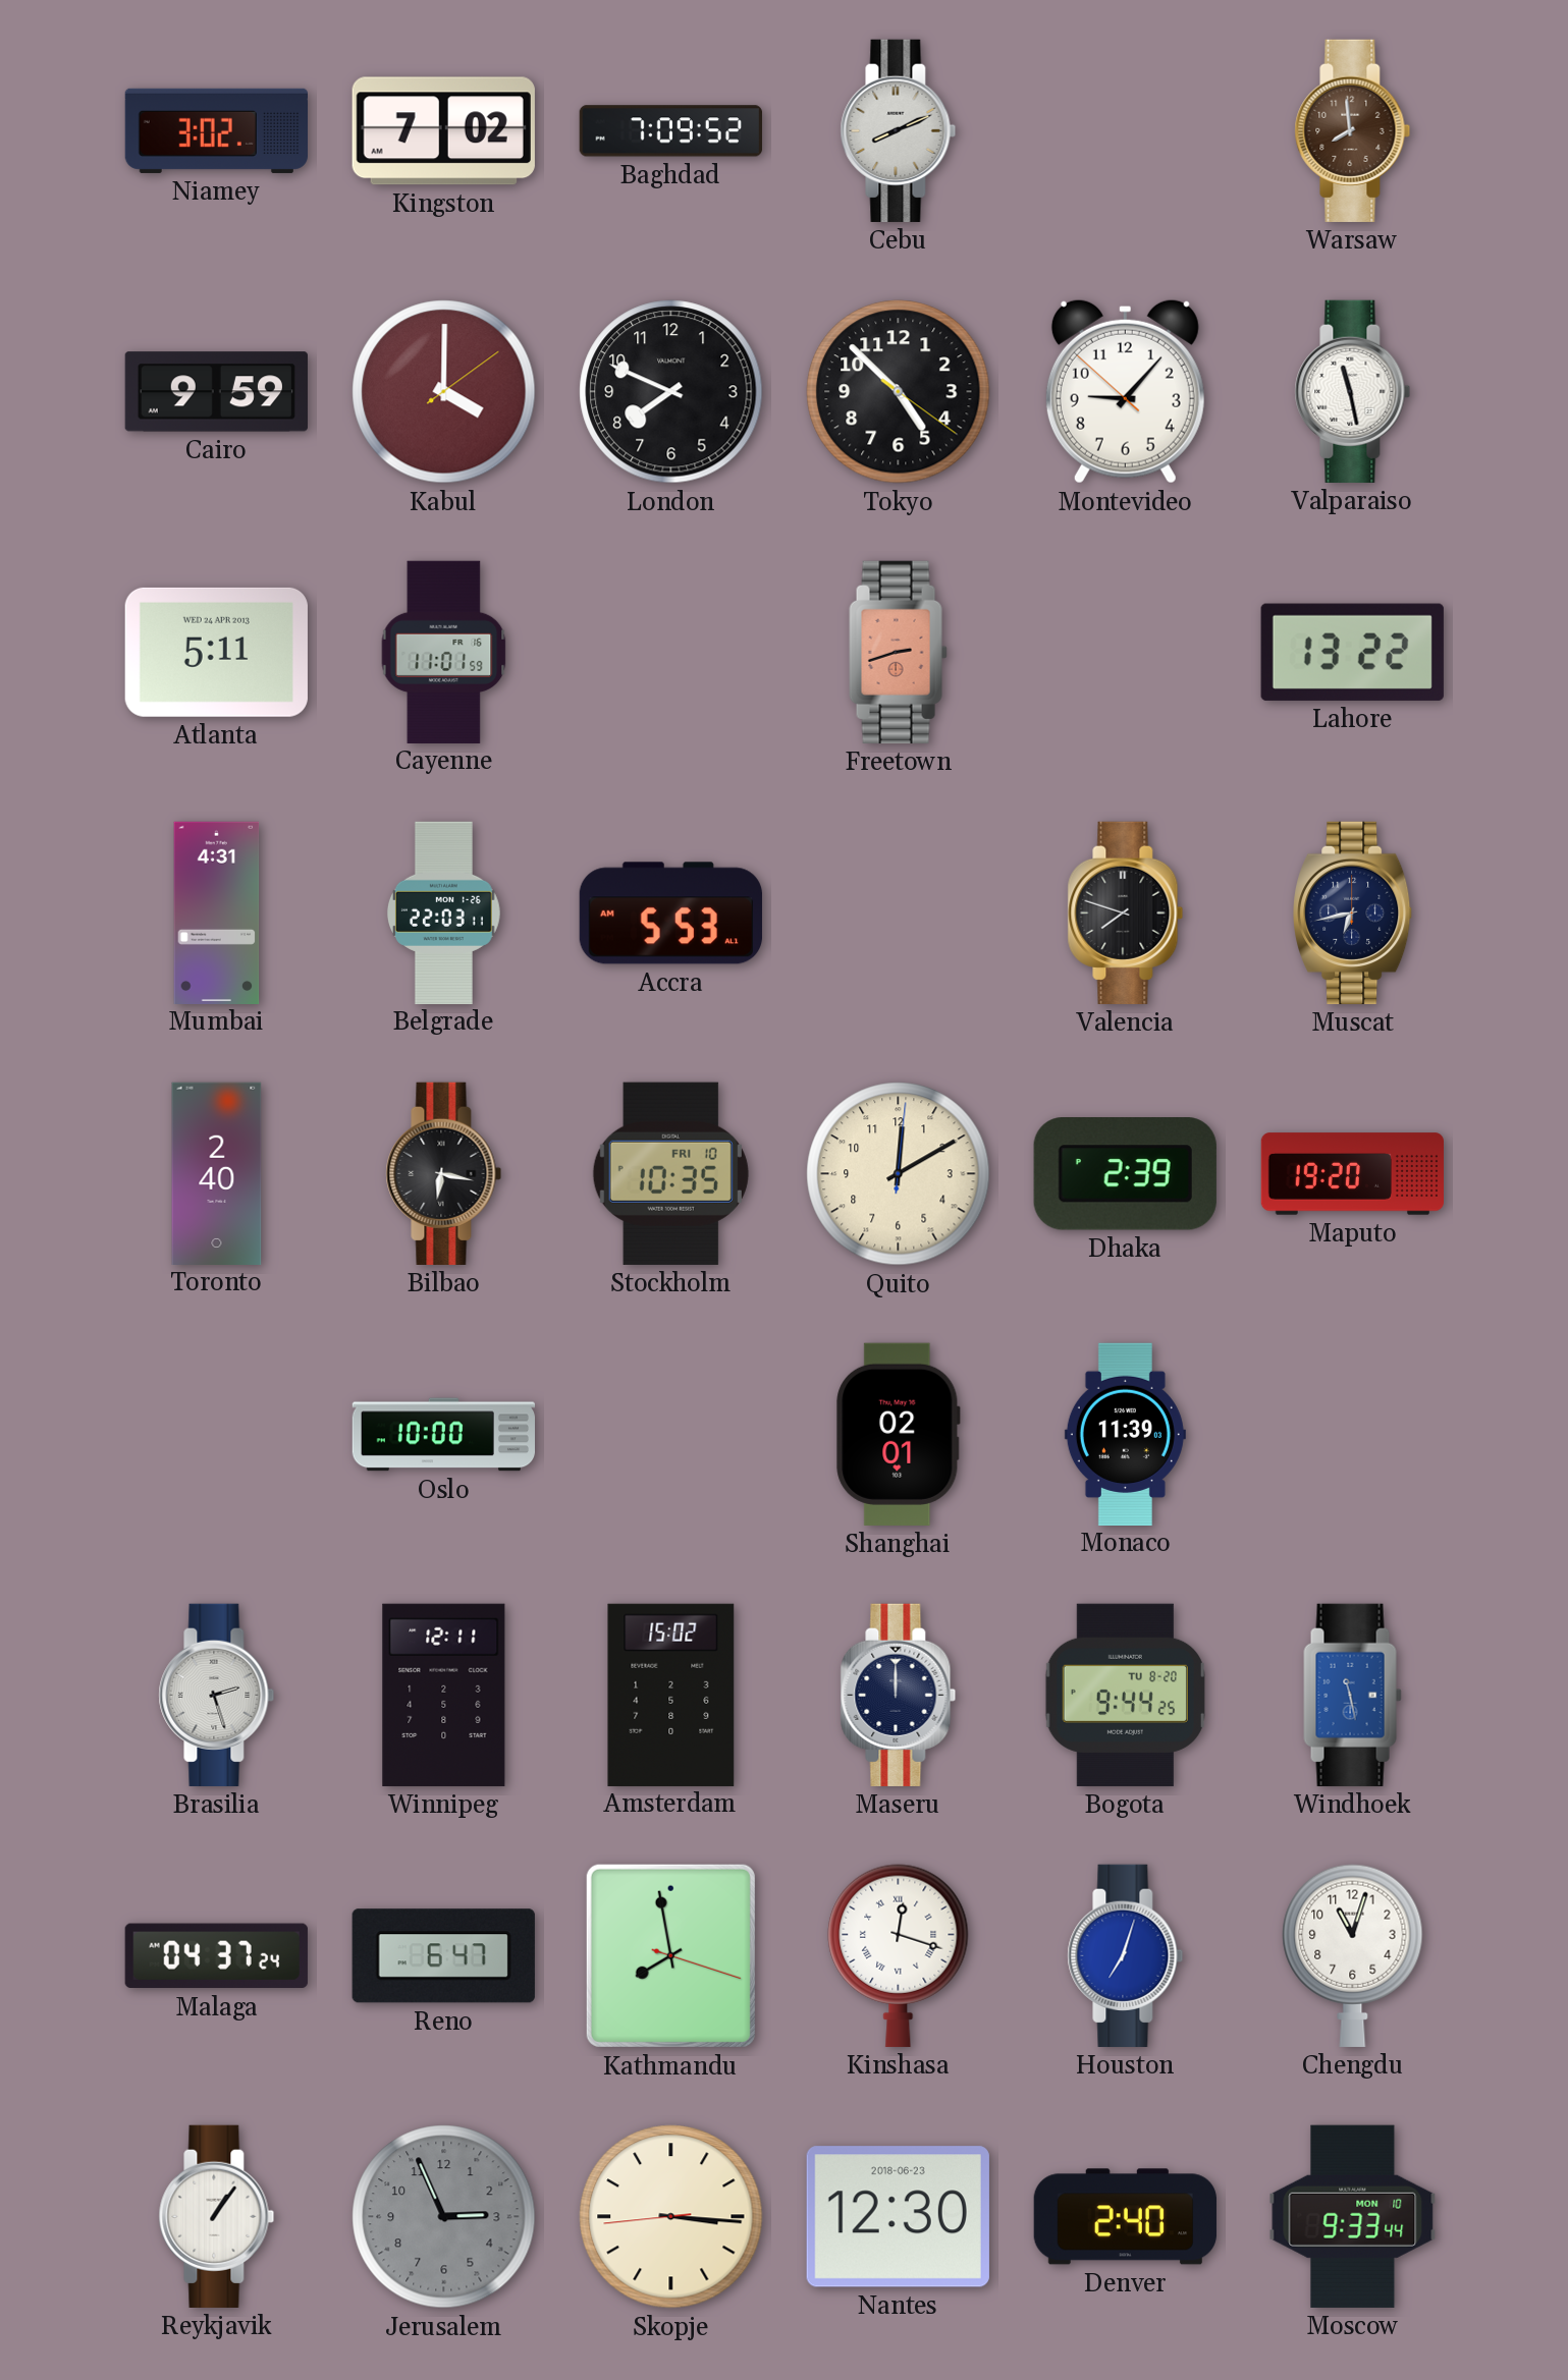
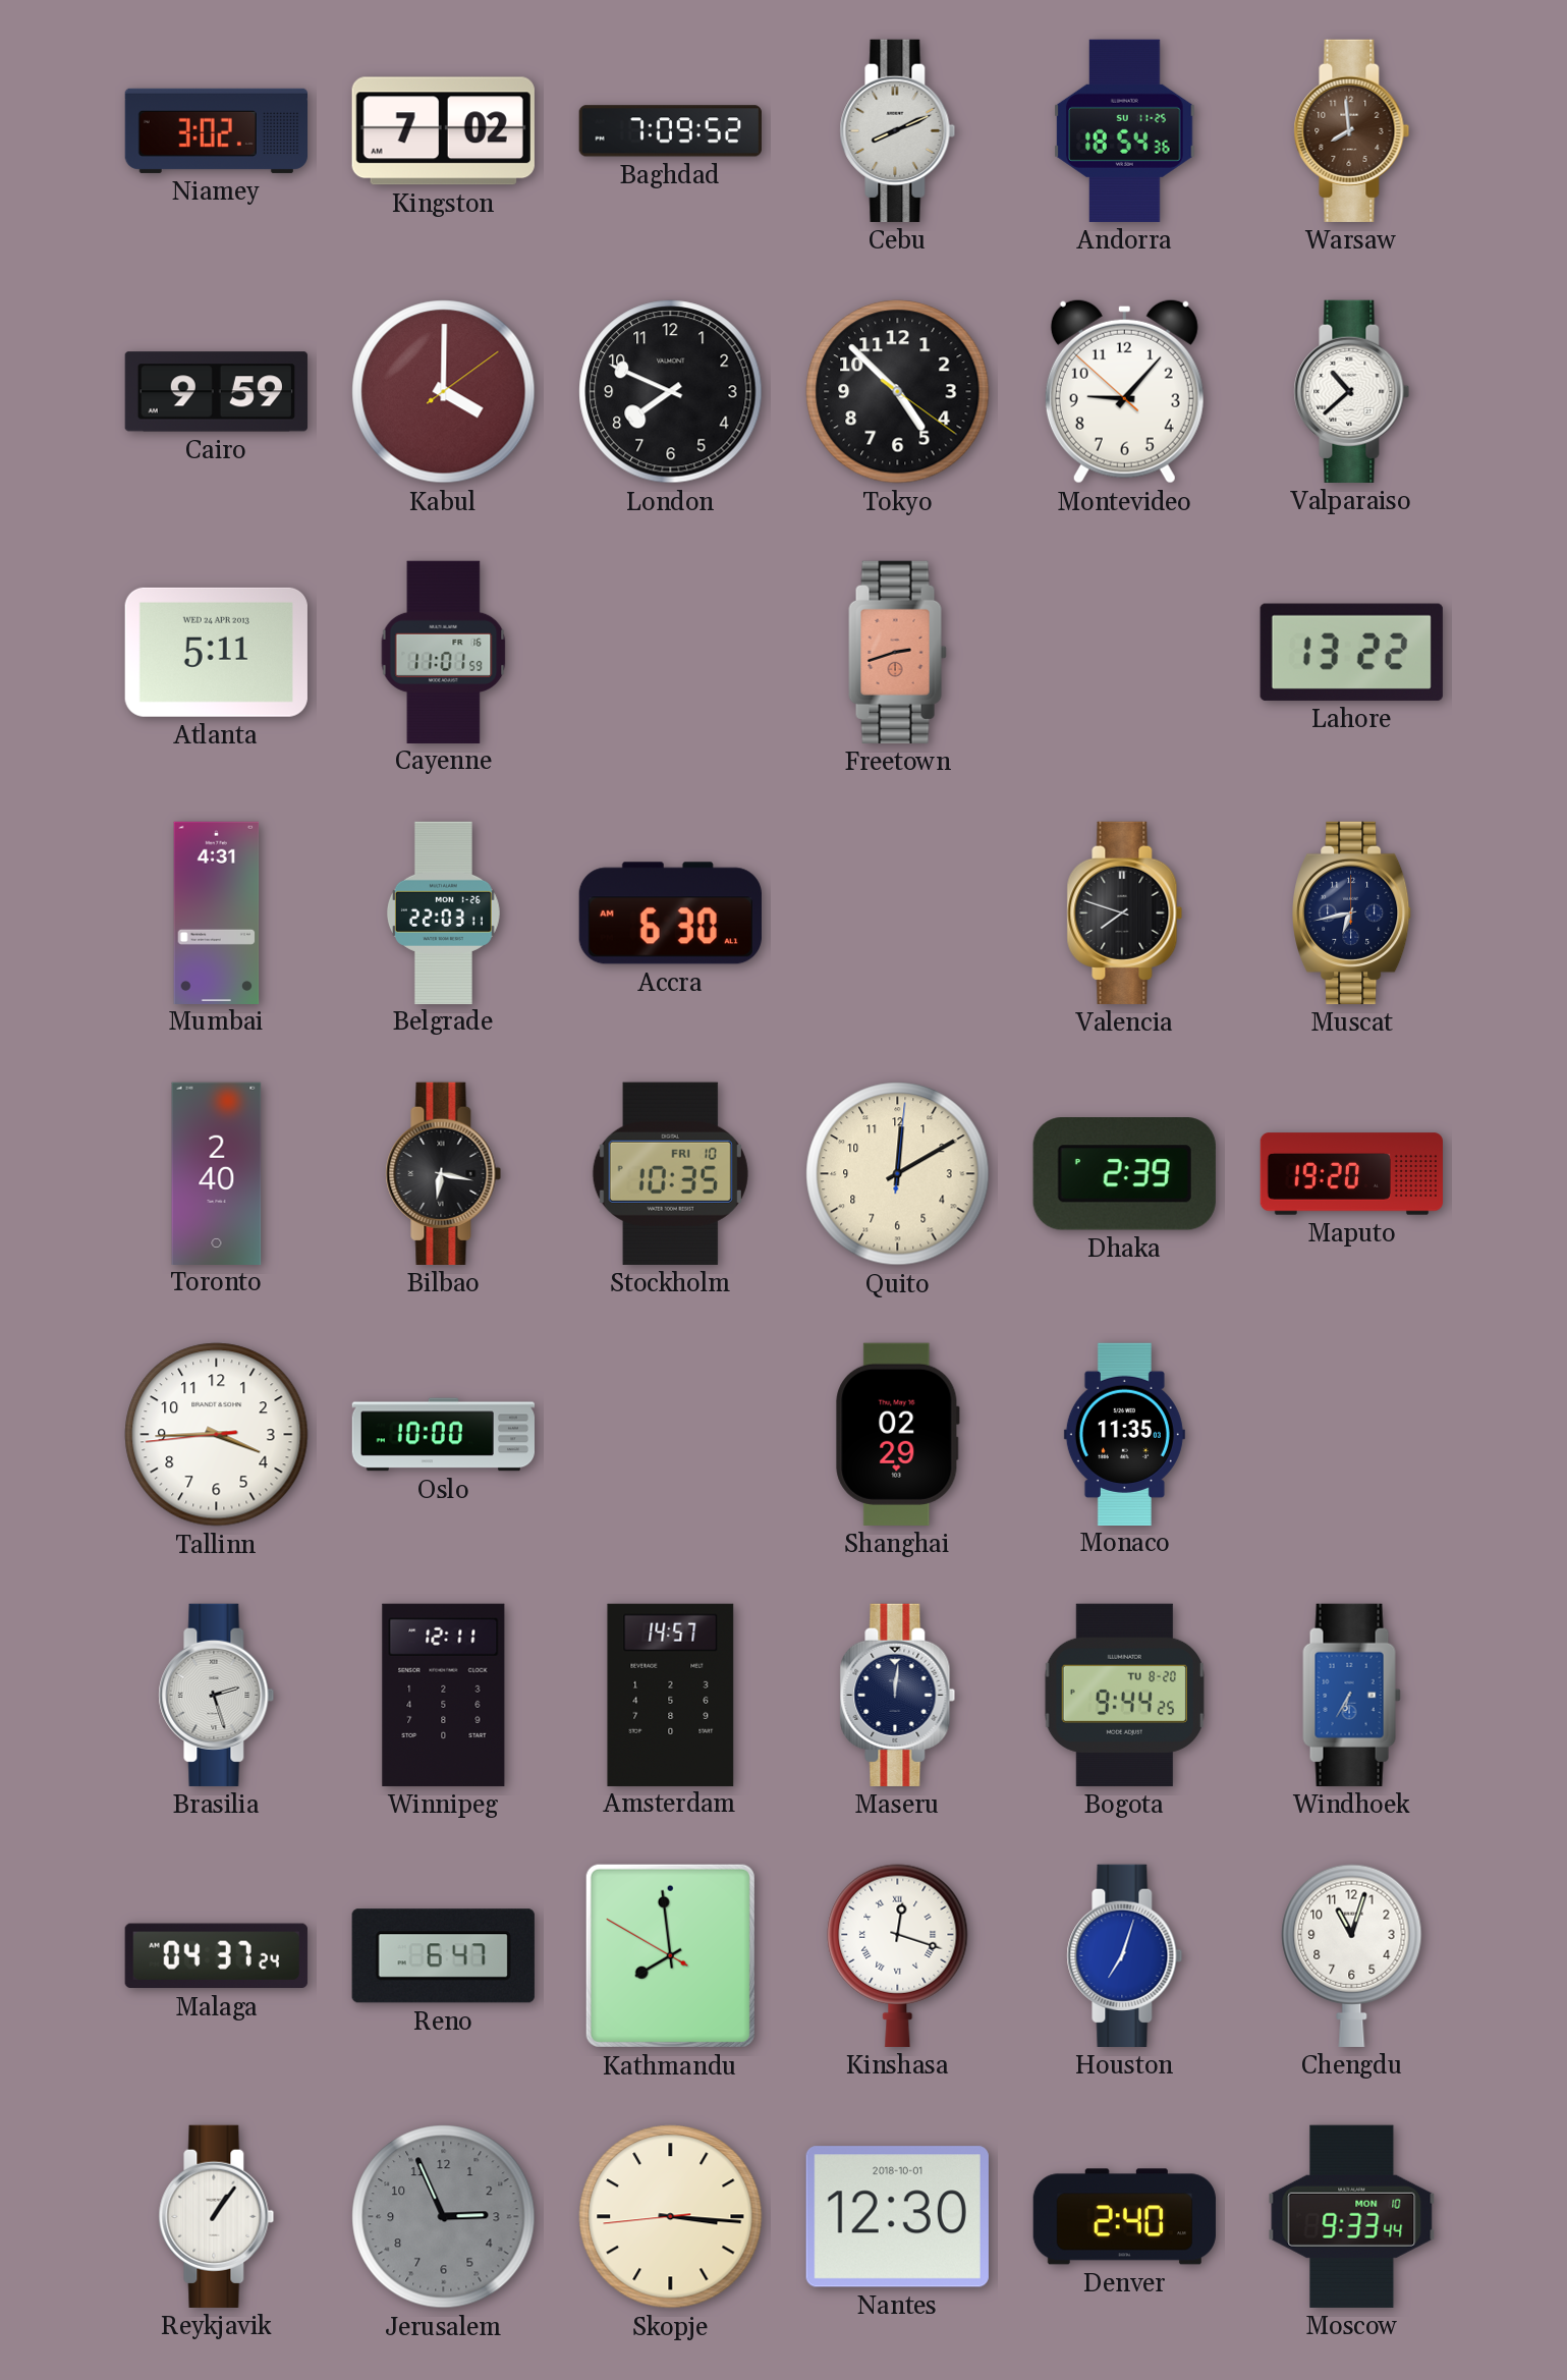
Andorra: none -> 18:54 (1125, 130)
Valparaiso: 11:28 -> 10:38 (1352, 391)
Accra: 5:53 -> 6:30 (670, 914)
Tallinn: none -> 3:44 (217, 1435)
Shanghai: 02:01 -> 02:29 (898, 1434)
Monaco: 11:39 -> 11:35 (1124, 1434)
Amsterdam: 15:02 -> 14:57 (671, 1695)
Maseru: 12:00 -> 12:01 (898, 1695)
Windhoek: 11:28 -> 6:35 (1352, 1695)
Kathmandu: 7:58:18 -> 7:58:50 (670, 1955)
Nantes date: 2018-06-23 -> 2018-10-01 (897, 2217)
